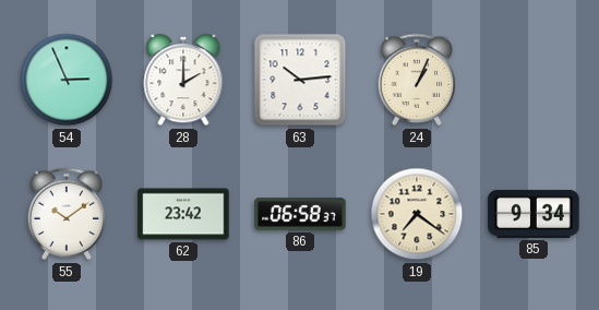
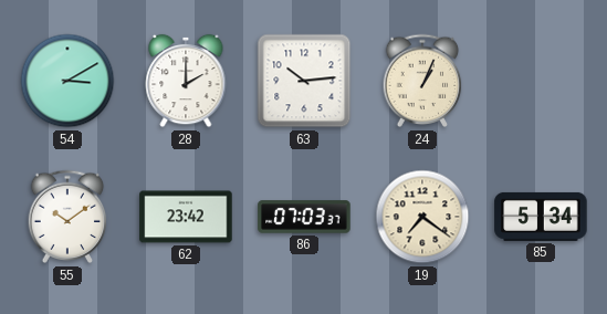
54: 2:56 -> 3:10 (67, 81)
86: 06:58 -> 07:03 (304, 217)
85: 9:34 -> 5:34 (541, 217)
